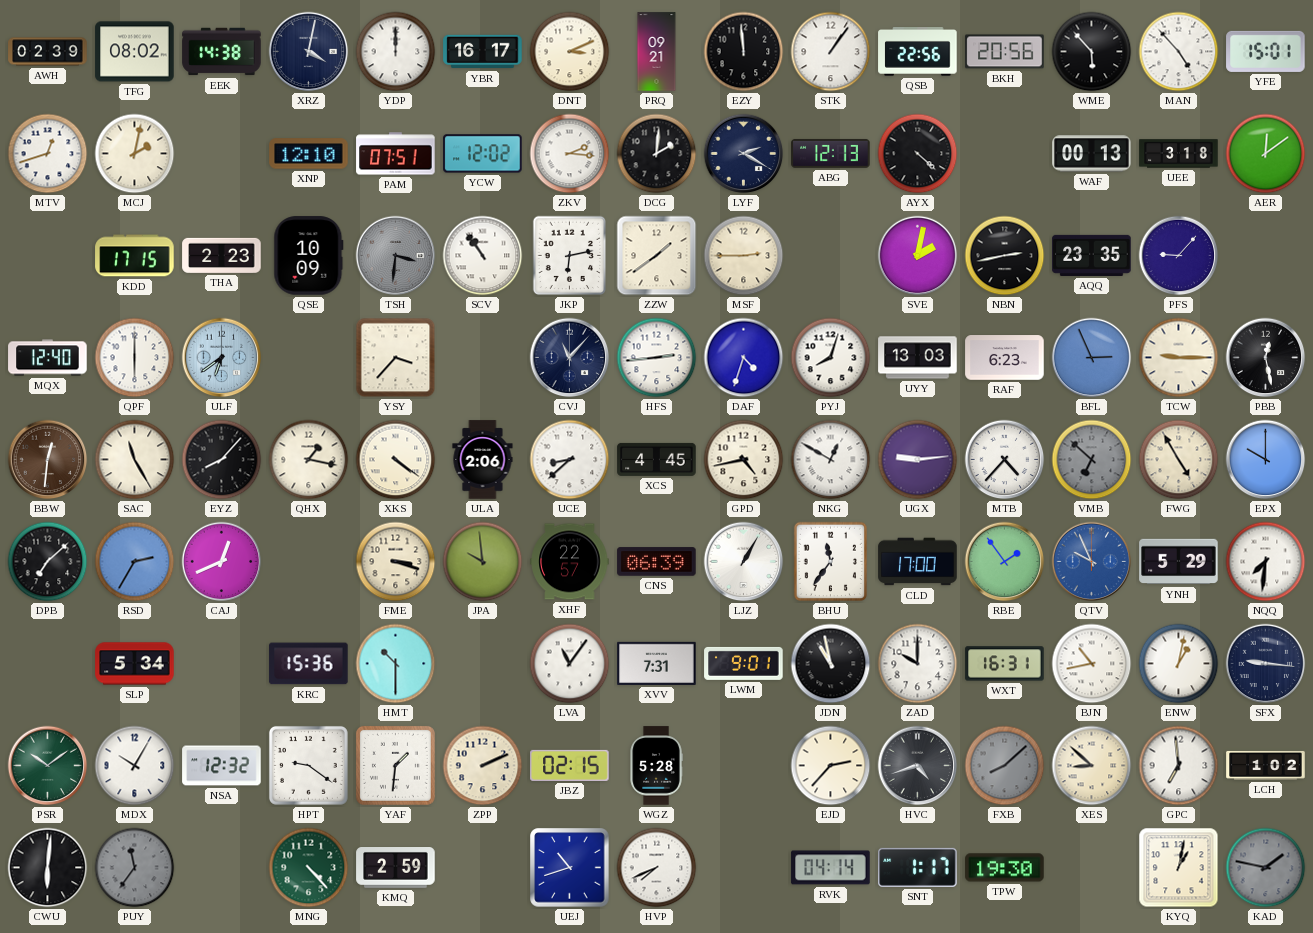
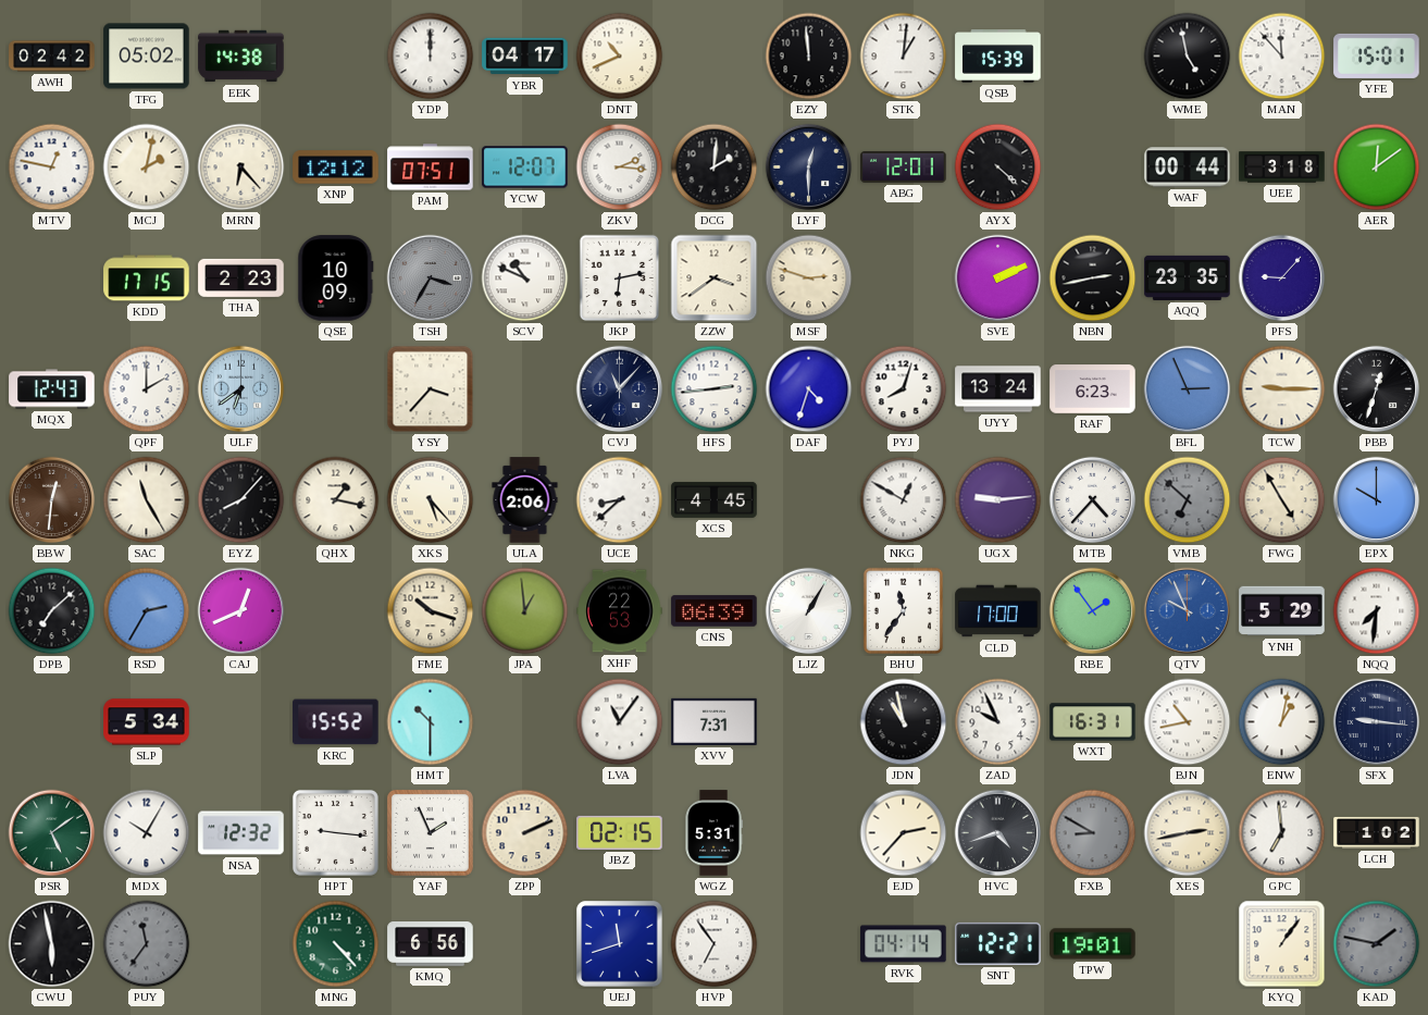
AWH: 02:39 -> 02:42 (52, 57)
TFG: 08:02 -> 05:02 (147, 57)
XRZ: 4:02 -> none (309, 52)
YBR: 16:17 -> 04:17 (525, 57)
DNT: 3:11 -> 10:41 (620, 57)
PRQ: 09:21 -> none (657, 52)
STK: 1:06 -> 1:01 (904, 57)
QSB: 22:56 -> 15:39 (998, 57)
BKH: 20:56 -> none (1005, 52)
WME: 5:53 -> 4:58 (1188, 57)
MAN: 4:53 -> 11:53 (1282, 57)
MTV: 12:42 -> 12:47 (52, 168)
MRN: none -> 6:23 (241, 168)
XNP: 12:10 -> 12:12 (336, 168)
YCW: 12:02 -> 12:07 (525, 168)
LYF: 2:20 -> 12:30 (809, 168)
ABG: 12:13 -> 12:01 (904, 166)
WAF: 00:13 -> 00:44 (1188, 168)
TSH: 3:31 -> 3:35 (431, 278)
SCV: 10:54 -> 10:49 (525, 278)
ZZW: 1:39 -> 3:39 (715, 278)
MSF: 2:45 -> 2:48 (809, 278)
SVE: 2:02 -> 2:11 (998, 278)
MQX: 12:40 -> 12:43 (52, 389)
QPF: 6:00 -> 2:00 (147, 389)
UYY: 13:03 -> 13:24 (998, 389)
PBB: 12:28 -> 12:33 (1377, 389)
XKS: 4:21 -> 5:23 (431, 500)
GPD: 4:43 -> none (744, 460)
FME: 3:18 -> 10:18 (431, 611)
JPA: 9:59 -> 12:59 (525, 611)
XHF: 22:57 -> 22:53 (620, 611)
KRC: 15:36 -> 15:52 (336, 722)
LWM: 9:01 -> none (744, 663)
ZAD: 10:00 -> 9:56 (998, 722)
PSR: 10:09 -> 5:09 (52, 833)
HPT: 9:21 -> 9:16 (335, 832)
YAF: 1:31 -> 1:56 (430, 832)
WGZ: 5:28 -> 5:31 (713, 833)
FXB: 8:08 -> 8:50 (1093, 833)
XES: 8:52 -> 2:43 (1188, 833)
CWU: 6:01 -> 5:58 (52, 944)
KMQ: 2:59 -> 6:56 (431, 944)
UEJ: 10:42 -> 11:42 (620, 944)
HVP: 7:41 -> 6:54 (715, 944)
SNT: 1:17 -> 12:21 (998, 943)
TPW: 19:30 -> 19:01 (1093, 944)
KYQ: 1:02 -> 1:06 (1282, 944)
